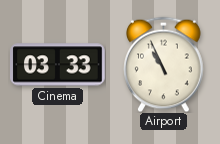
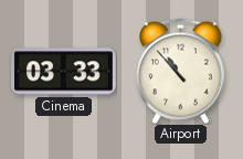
Airport: 10:56 -> 10:53 (181, 71)
